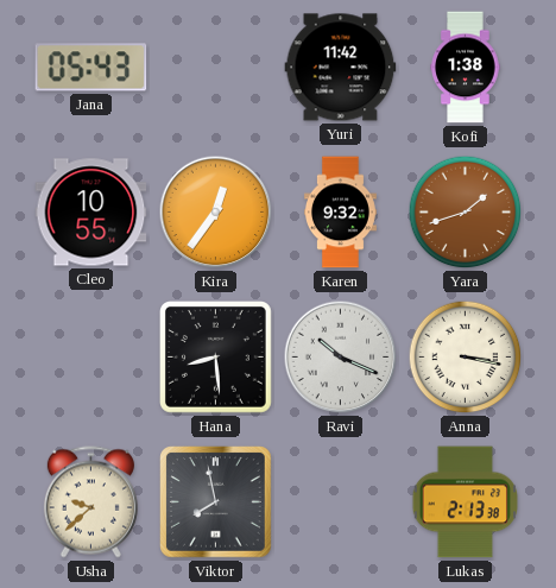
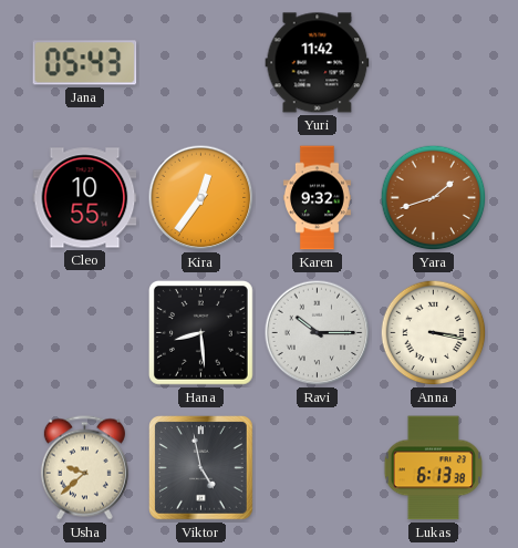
Kofi: 1:38 -> none (466, 68)
Ravi: 10:19 -> 10:15 (318, 333)
Viktor: 7:58 -> 4:58 (201, 468)
Lukas: 2:13 -> 6:13 (433, 468)
